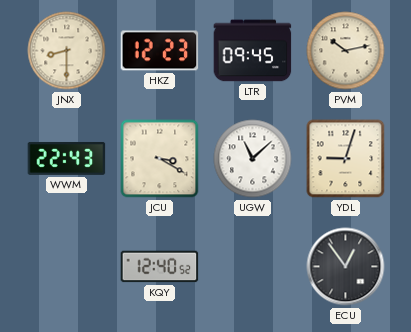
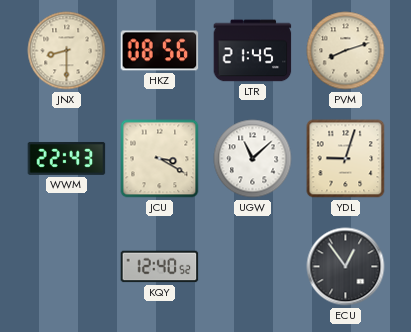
HKZ: 12:23 -> 08:56 (160, 51)
LTR: 09:45 -> 21:45 (253, 51)
PVM: 10:13 -> 8:12 (346, 51)
